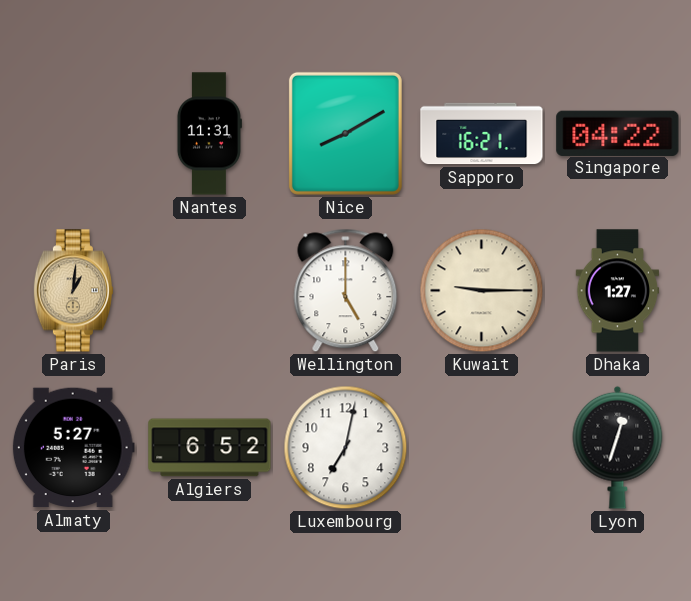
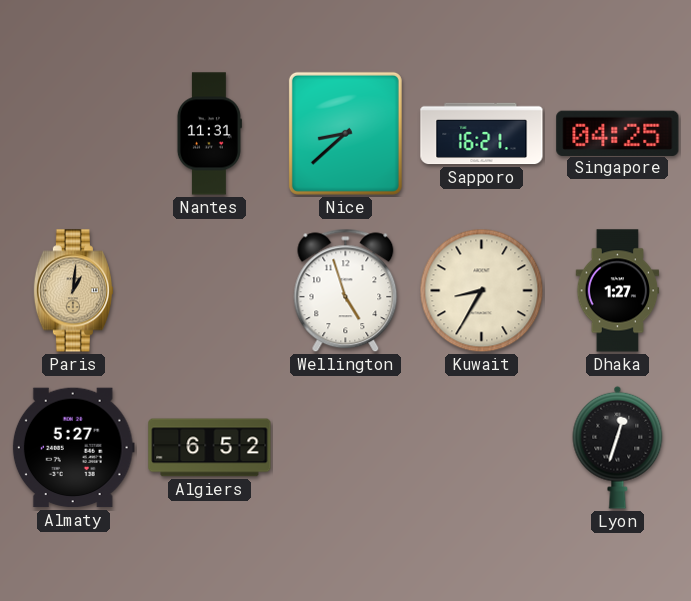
Nice: 8:10 -> 8:38 (345, 133)
Singapore: 04:22 -> 04:25 (618, 133)
Wellington: 5:00 -> 4:57 (346, 291)
Kuwait: 9:15 -> 8:35 (482, 291)
Luxembourg: 7:02 -> none (346, 448)
